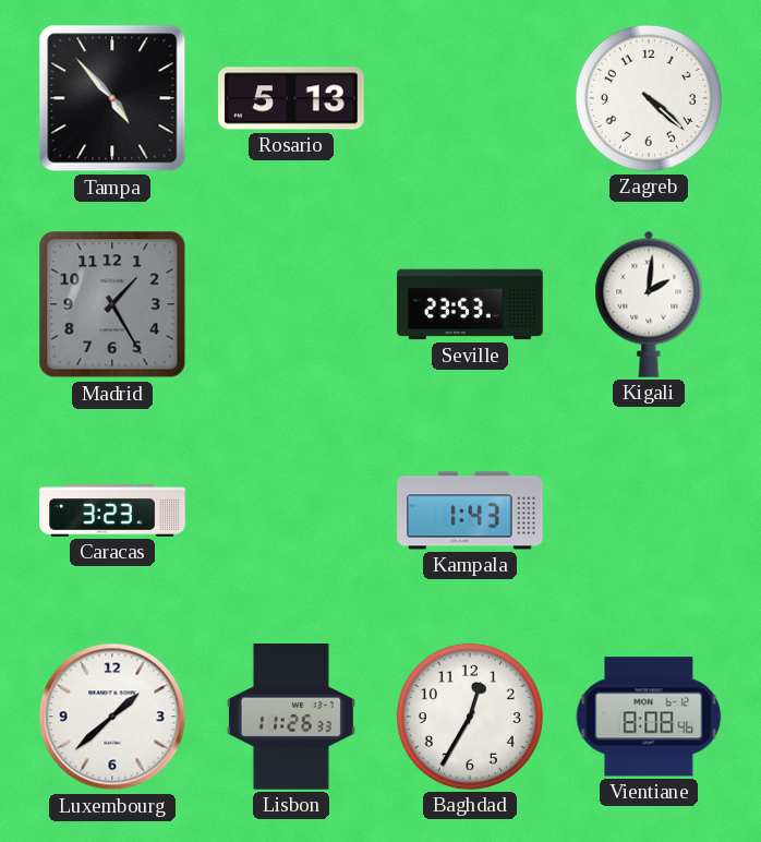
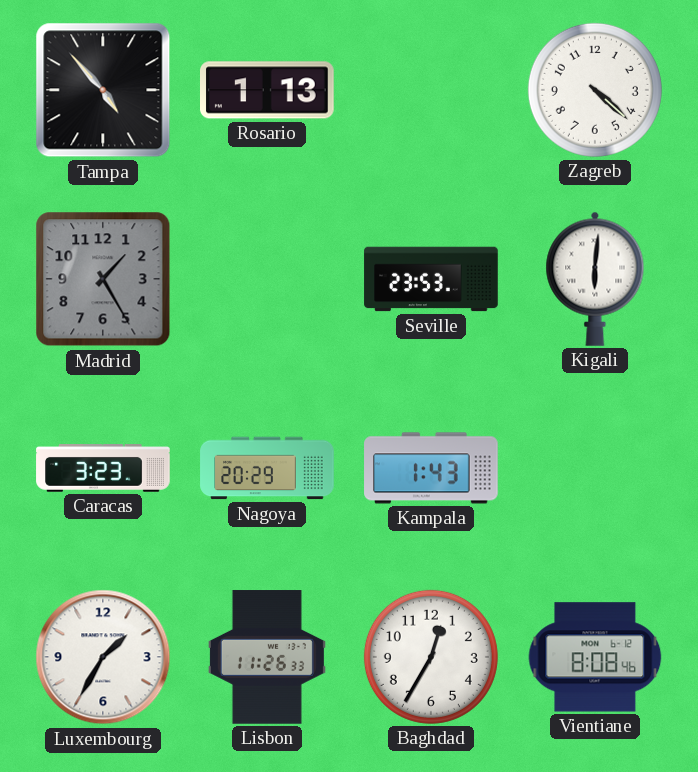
Rosario: 5:13 -> 1:13 (268, 90)
Kigali: 2:01 -> 6:01 (595, 279)
Nagoya: none -> 20:29 (267, 468)
Luxembourg: 1:38 -> 1:35 (103, 657)
